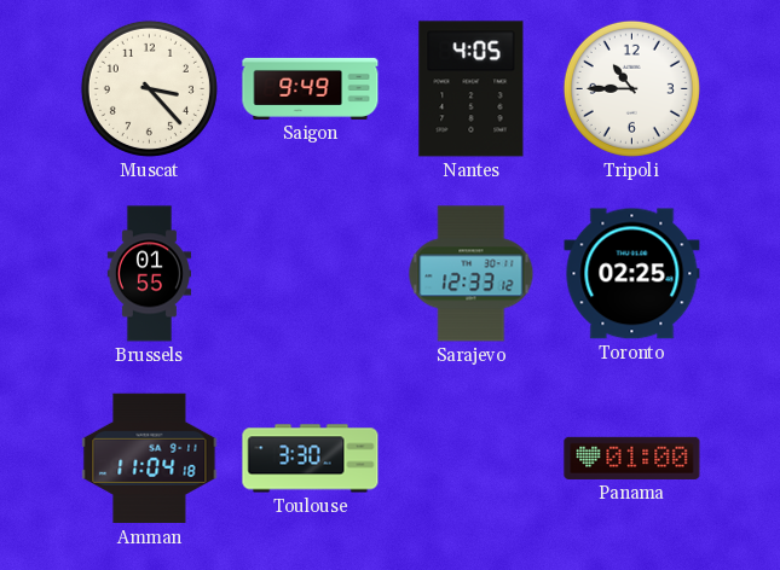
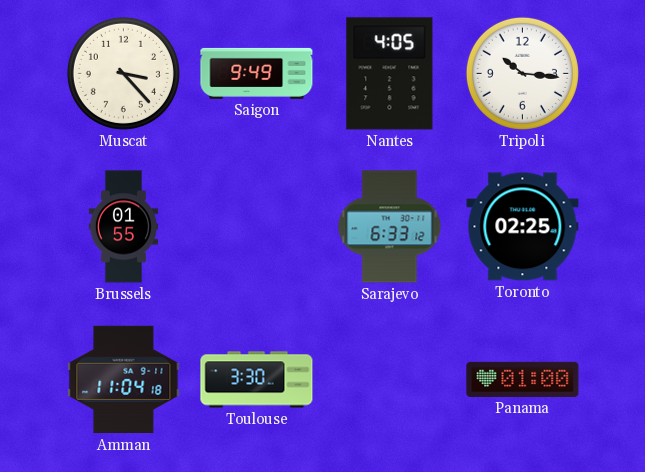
Tripoli: 10:45 -> 10:16 (522, 73)
Sarajevo: 12:33 -> 6:33 (390, 227)
